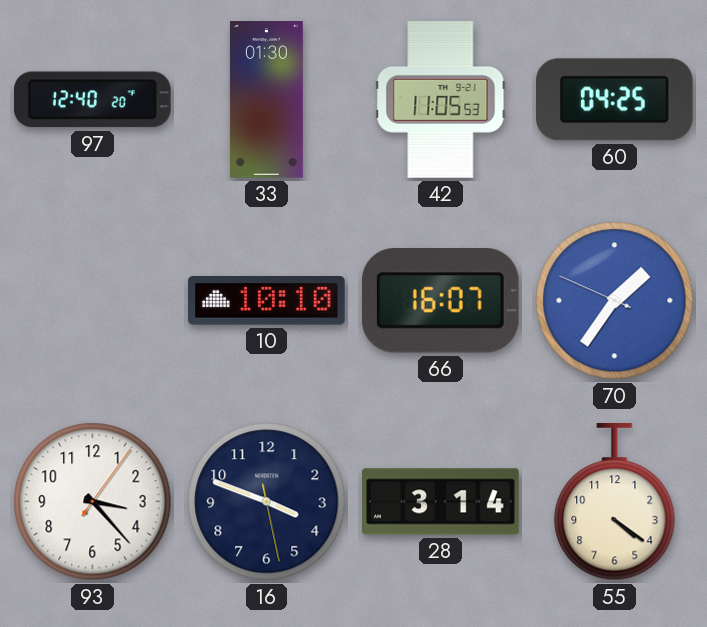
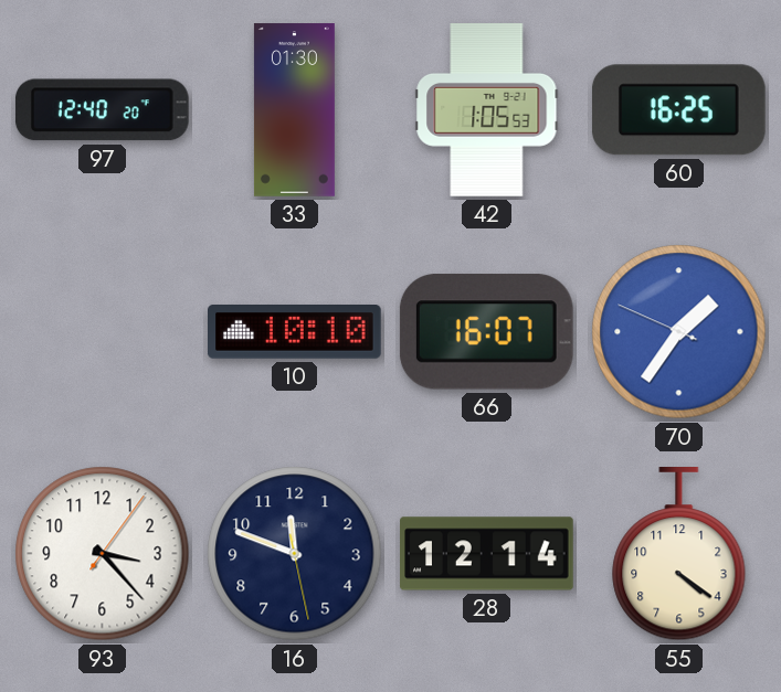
42: 11:05 -> 1:05 (487, 110)
60: 04:25 -> 16:25 (678, 110)
16: 3:48 -> 11:48 (295, 554)
28: 3:14 -> 12:14 (487, 554)
